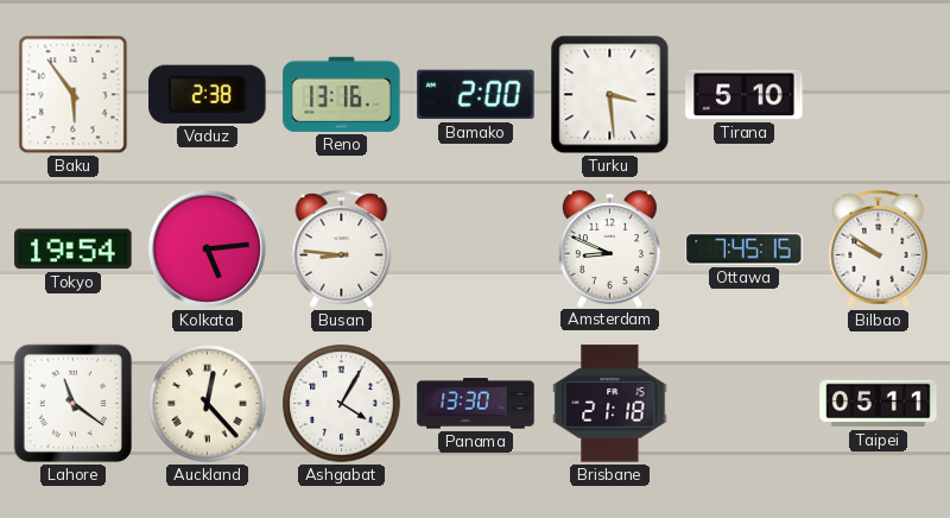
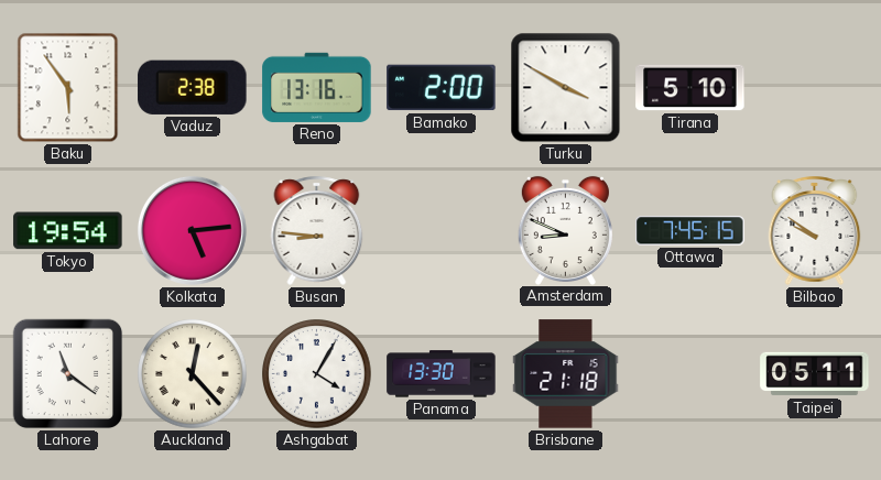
Turku: 3:29 -> 3:50 (566, 88)
